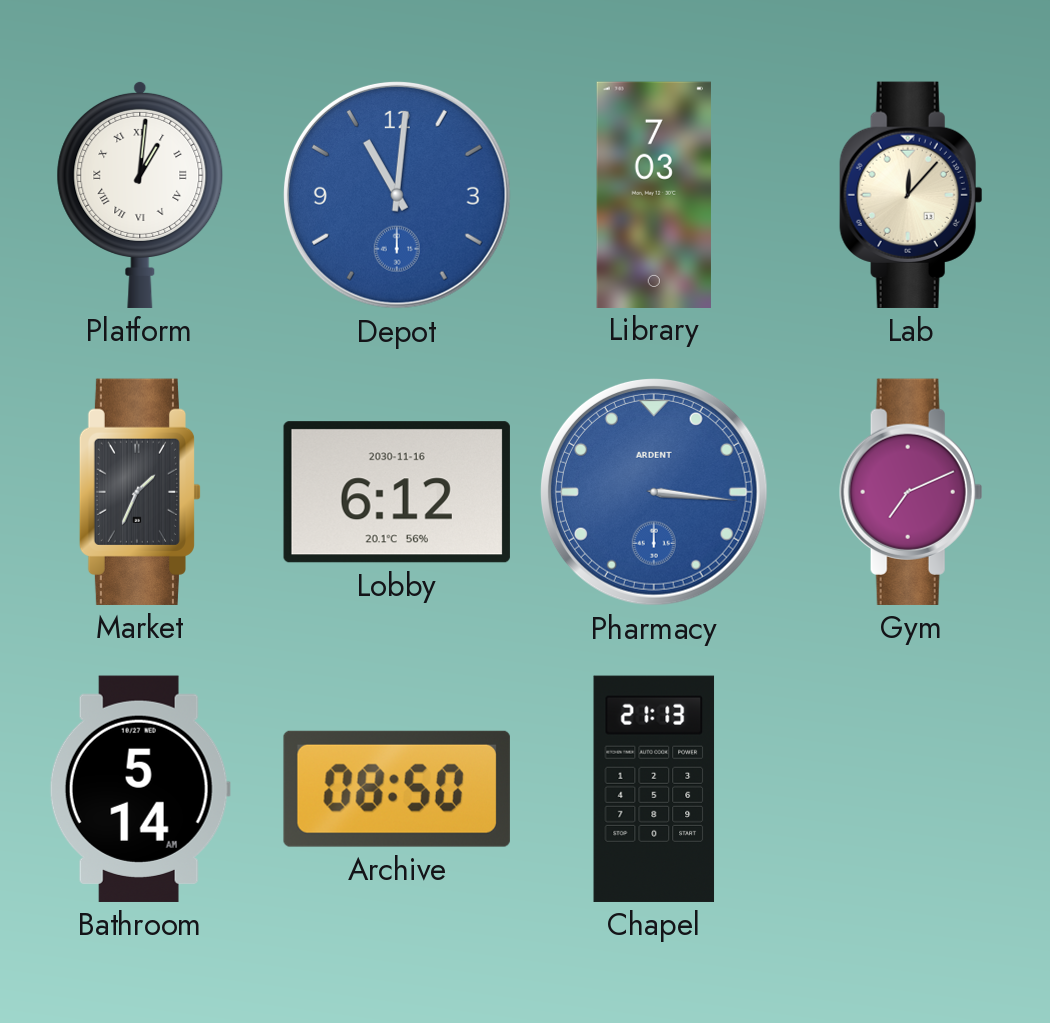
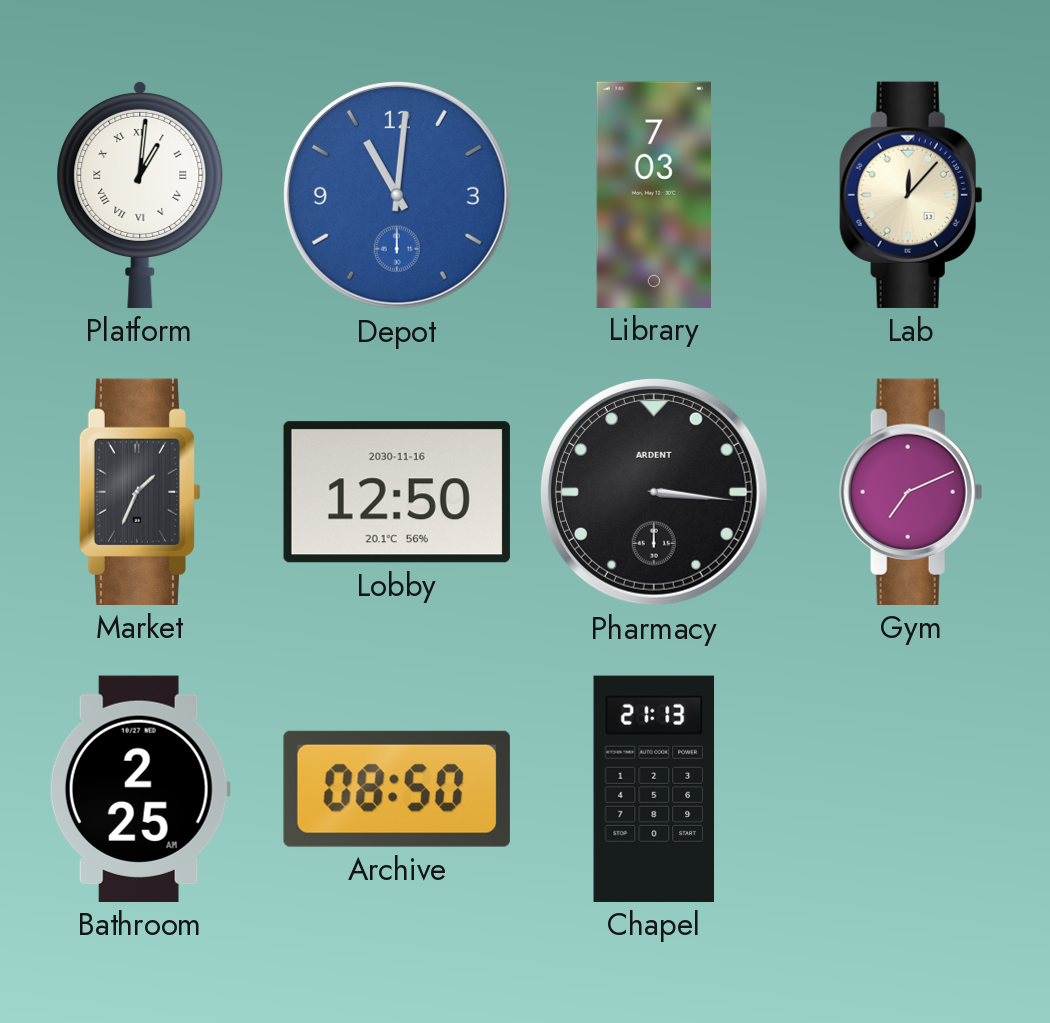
Lobby: 6:12 -> 12:50 (397, 492)
Pharmacy dial: blue -> black (654, 492)
Bathroom: 5:14 -> 2:25 (140, 789)
